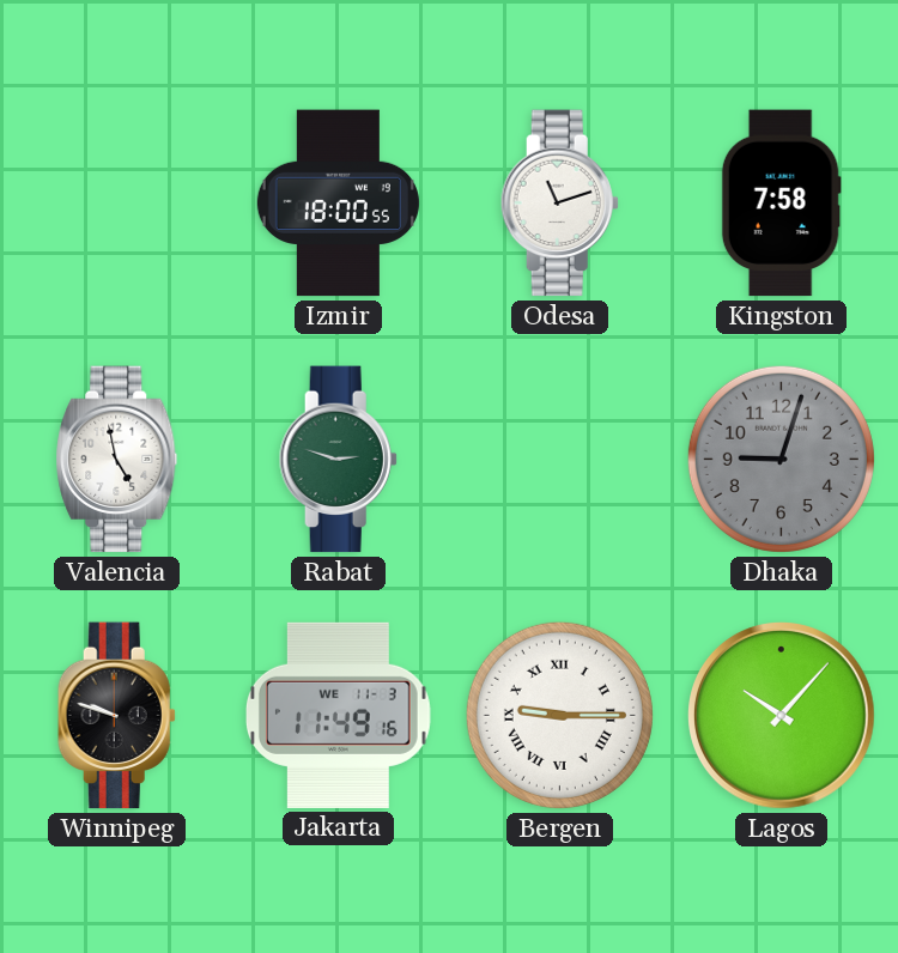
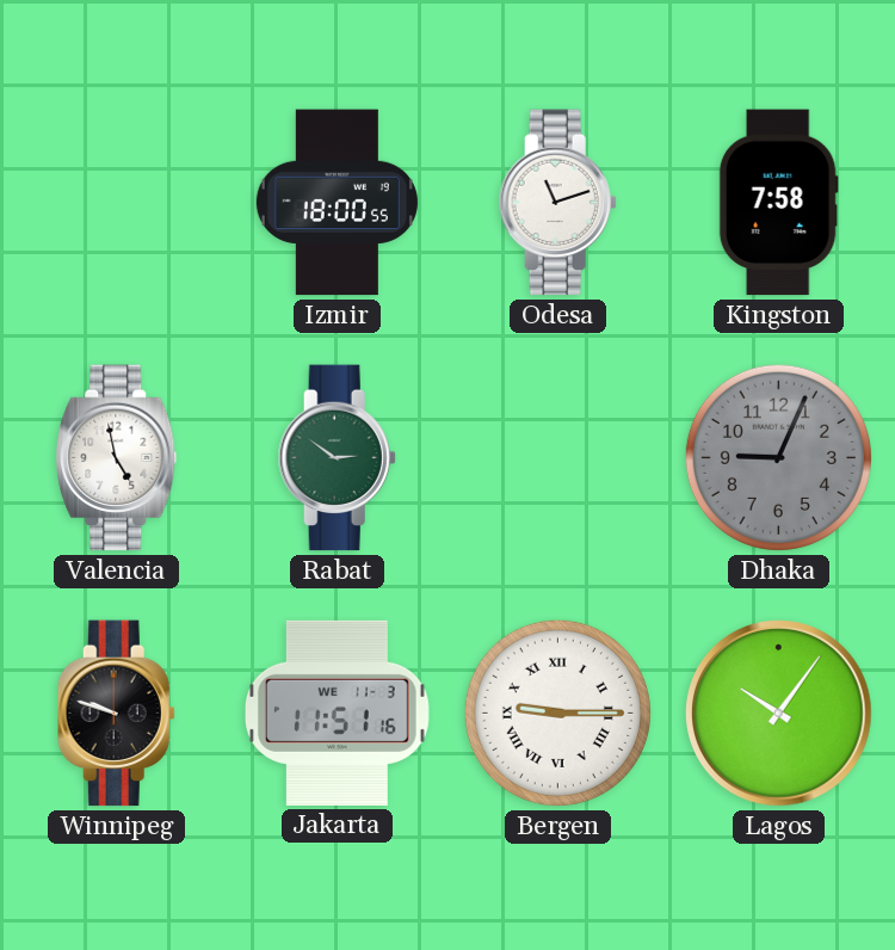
Rabat: 2:48 -> 2:51 (337, 458)
Dhaka: 9:03 -> 9:04 (778, 457)
Jakarta: 11:49 -> 11:51 (337, 712)
Lagos: 10:07 -> 10:06 (779, 714)
